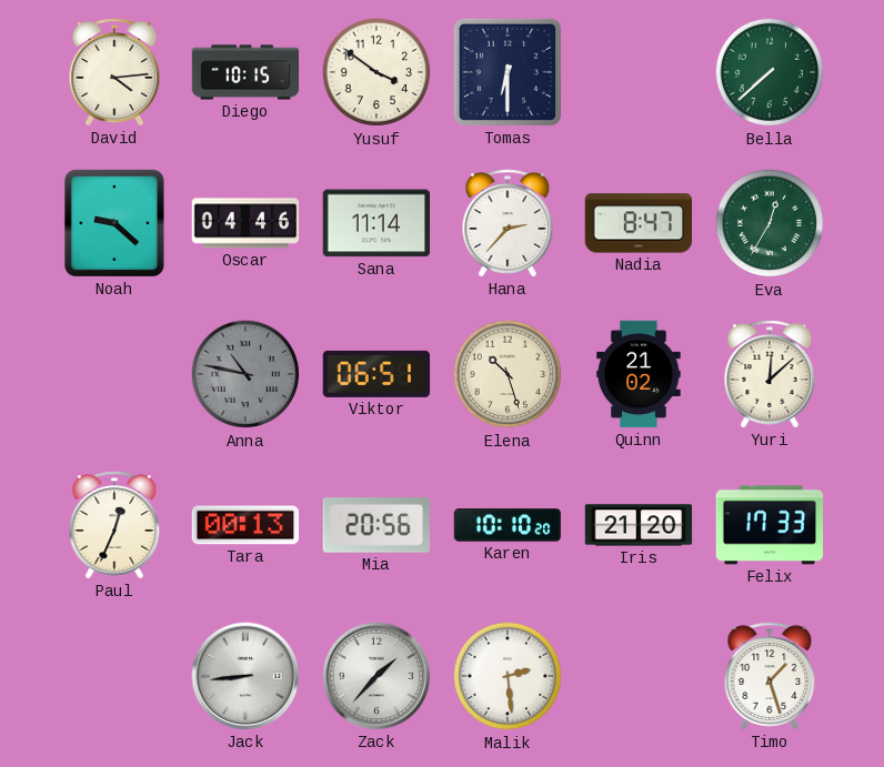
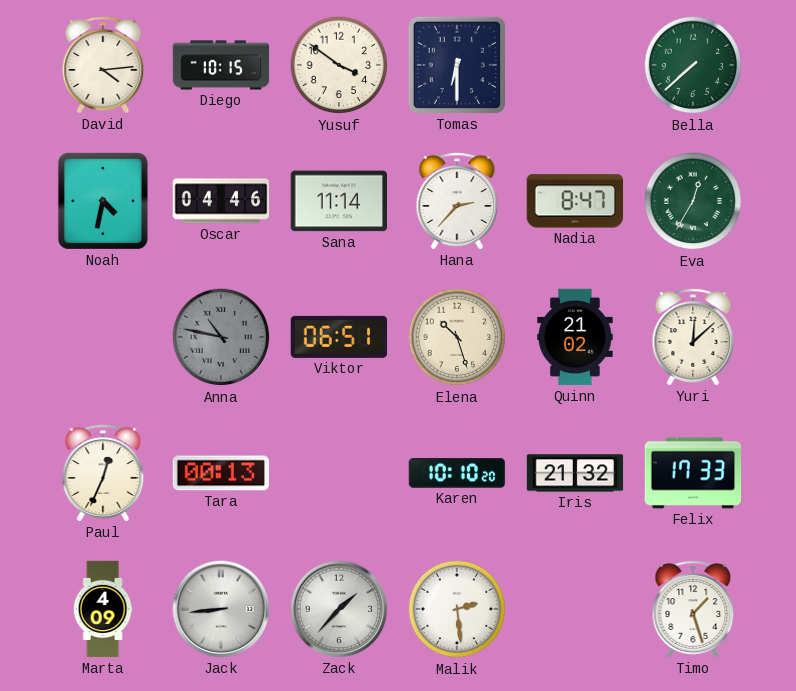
Noah: 9:22 -> 4:32 (103, 201)
Mia: 20:56 -> none (375, 525)
Iris: 21:20 -> 21:32 (575, 473)
Marta: none -> 4:09 (103, 609)
